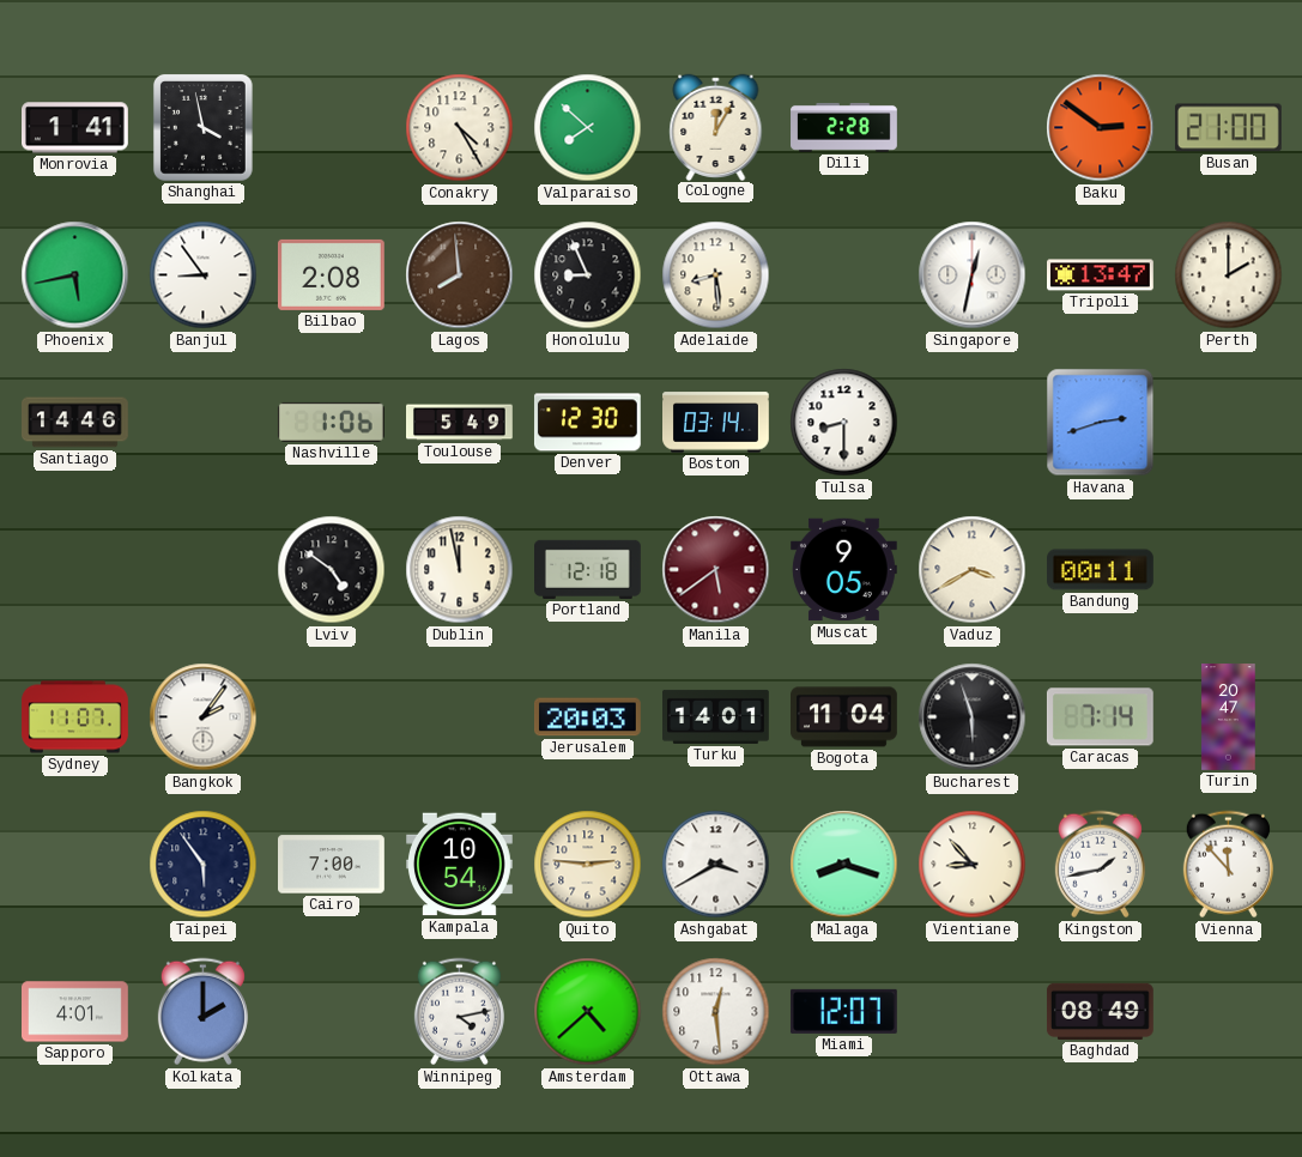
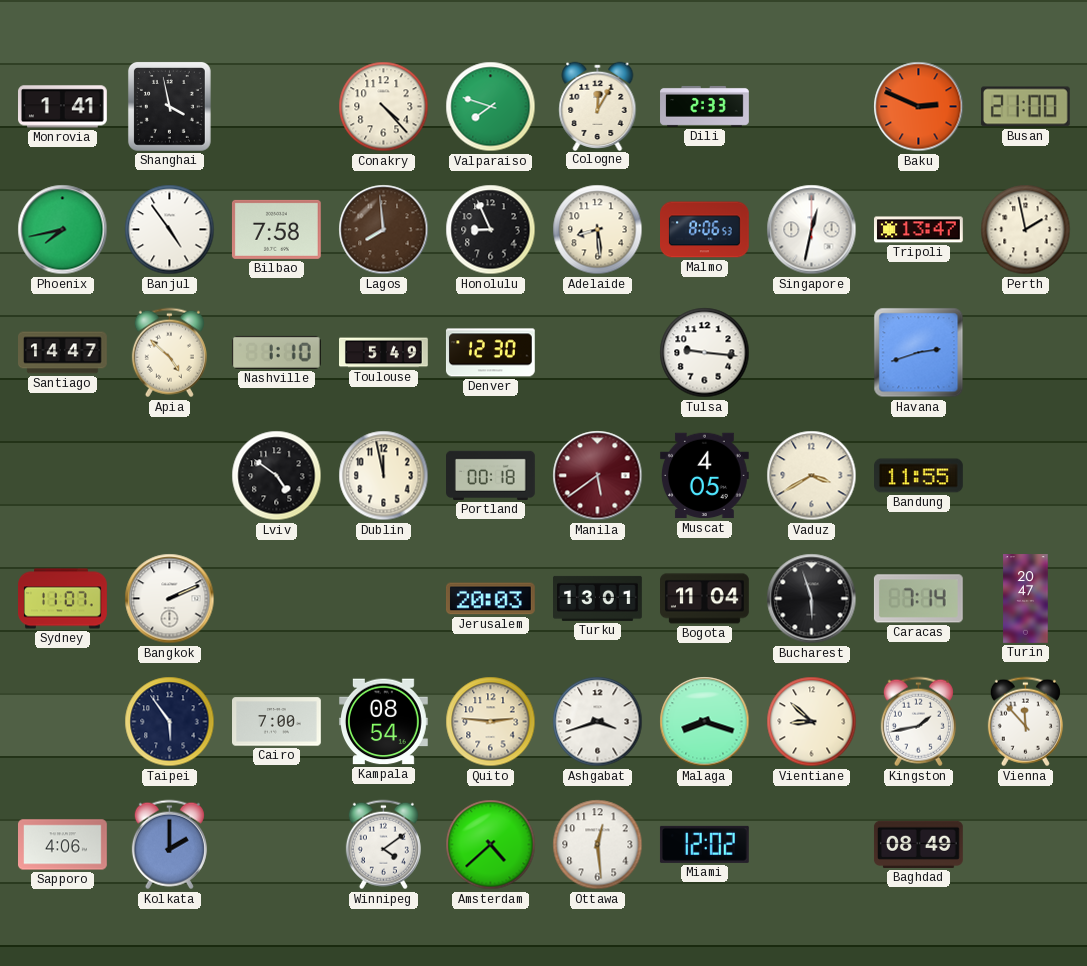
Conakry: 4:25 -> 4:23 (384, 107)
Valparaiso: 7:52 -> 7:48 (491, 107)
Dili: 2:28 -> 2:33 (705, 106)
Baku: 2:51 -> 2:49 (919, 107)
Phoenix: 5:43 -> 7:43 (63, 230)
Banjul: 8:54 -> 4:54 (170, 230)
Bilbao: 2:08 -> 7:58 (276, 229)
Malmo: none -> 8:06 (705, 230)
Perth: 2:00 -> 1:58 (1026, 230)
Santiago: 14:46 -> 14:47 (63, 353)
Apia: none -> 4:52 (169, 353)
Nashville: 1:06 -> 1:10 (276, 352)
Boston: 03:14 -> none (716, 423)
Tulsa: 8:30 -> 9:16 (705, 353)
Portland: 12:18 -> 00:18 (491, 475)
Muscat: 9:05 -> 4:05 (705, 476)
Bandung: 00:11 -> 11:55 (919, 476)
Bangkok: 2:06 -> 2:11 (170, 599)
Turku: 14:01 -> 13:01 (598, 598)
Kampala: 10:54 -> 08:54 (384, 722)
Ashgabat: 3:40 -> 3:42 (598, 722)
Vientiane: 8:53 -> 8:52 (812, 722)
Sapporo: 4:01 -> 4:06 (63, 845)
Winnipeg: 4:13 -> 4:09 (383, 845)
Miami: 12:07 -> 12:02 (704, 844)
